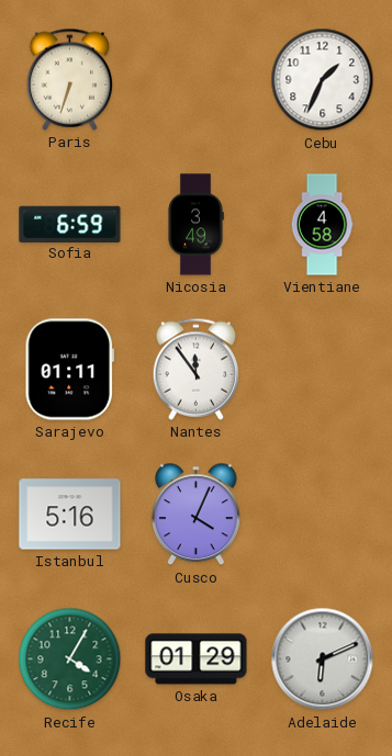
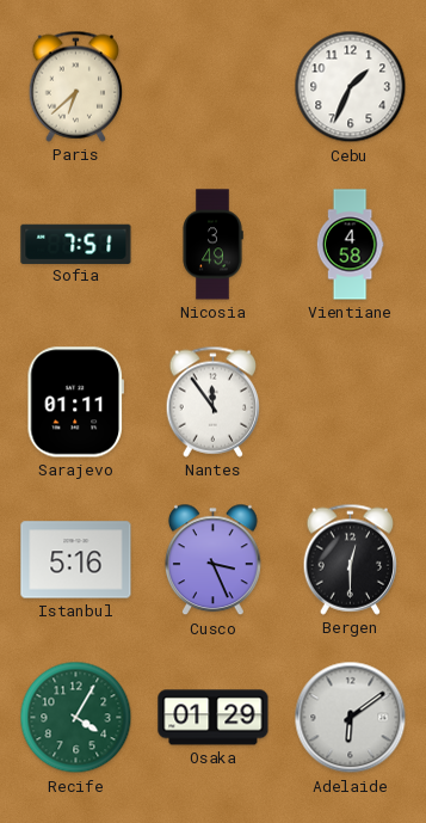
Paris: 6:33 -> 6:38 (76, 86)
Sofia: 6:59 -> 7:51 (76, 244)
Cusco: 4:04 -> 3:26 (214, 560)
Bergen: none -> 12:30 (351, 559)
Adelaide: 6:11 -> 6:09 (351, 718)
